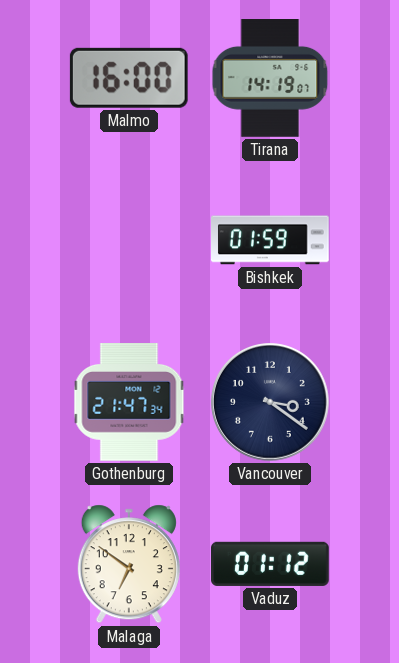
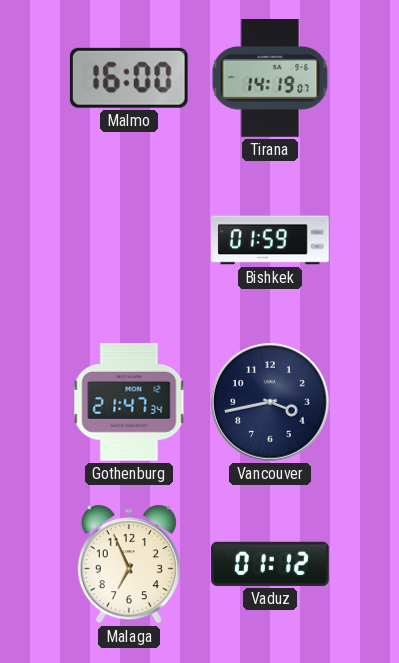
Vancouver: 3:21 -> 3:43 (271, 403)
Malaga: 6:51 -> 6:56 (129, 564)
